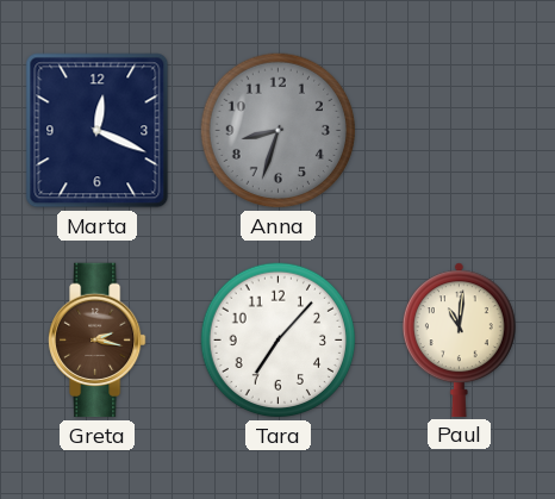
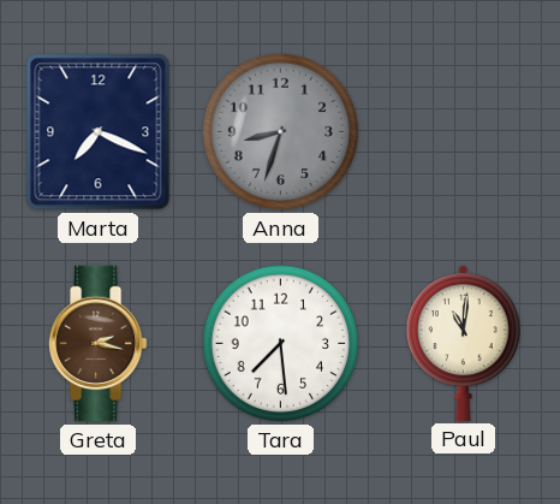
Marta: 12:19 -> 7:19 (99, 132)
Tara: 7:07 -> 7:29 (281, 344)
